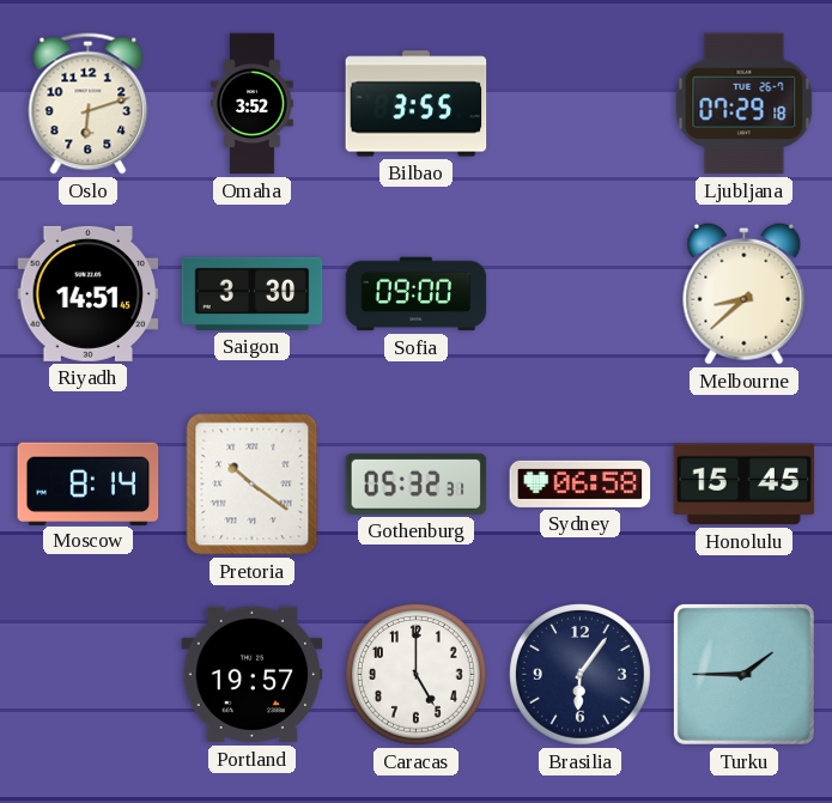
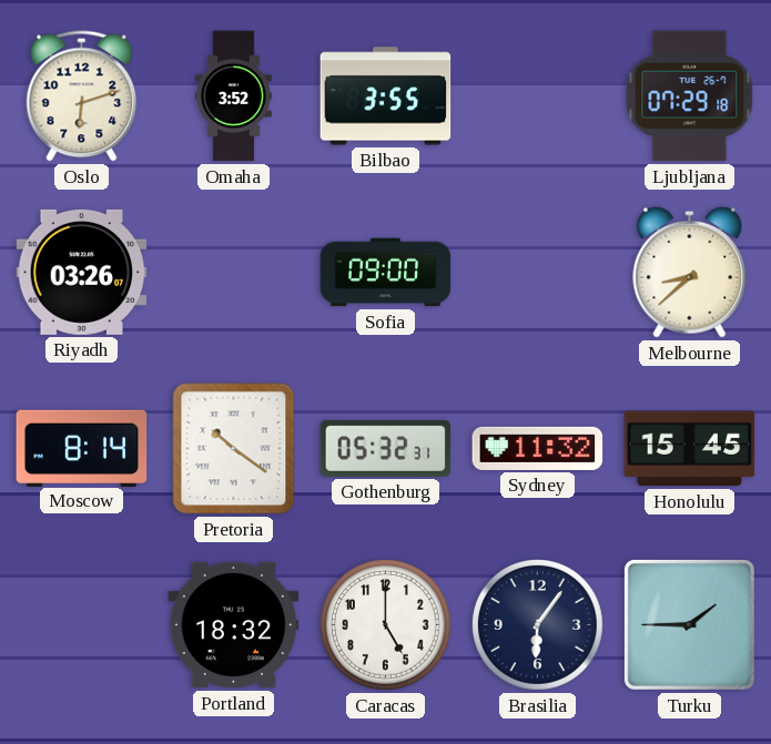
Riyadh: 14:51 -> 03:26 (82, 272)
Saigon: 3:30 -> none (253, 293)
Sydney: 06:58 -> 11:32 (538, 448)
Portland: 19:57 -> 18:32 (234, 625)
